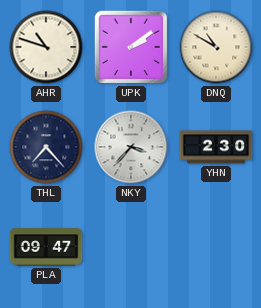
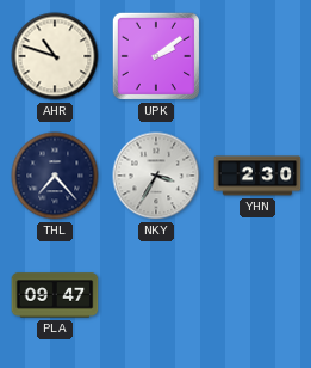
DNQ: 10:50 -> none (216, 47)
NKY: 3:37 -> 3:35 (156, 176)
